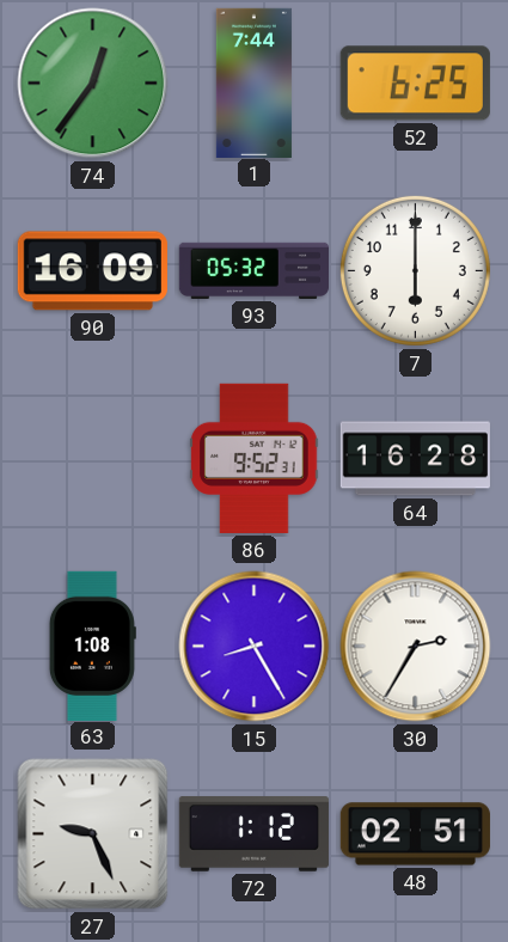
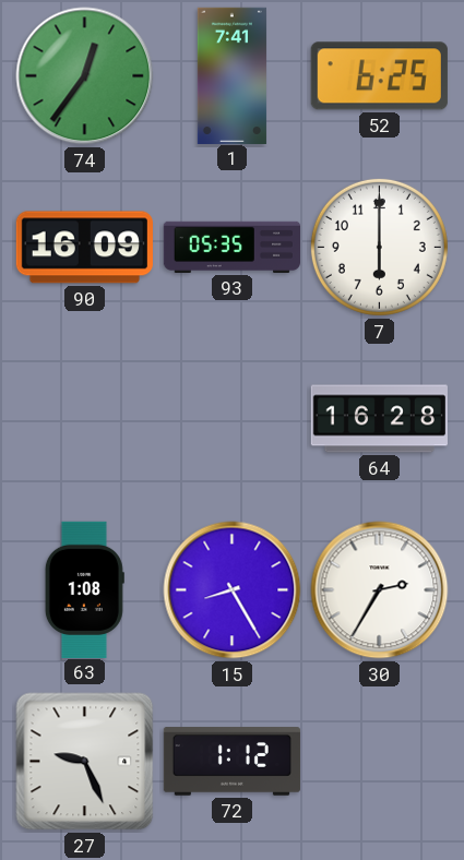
1: 7:44 -> 7:41 (231, 75)
93: 05:32 -> 05:35 (231, 247)
86: 9:52 -> none (255, 458)
48: 02:51 -> none (415, 834)
